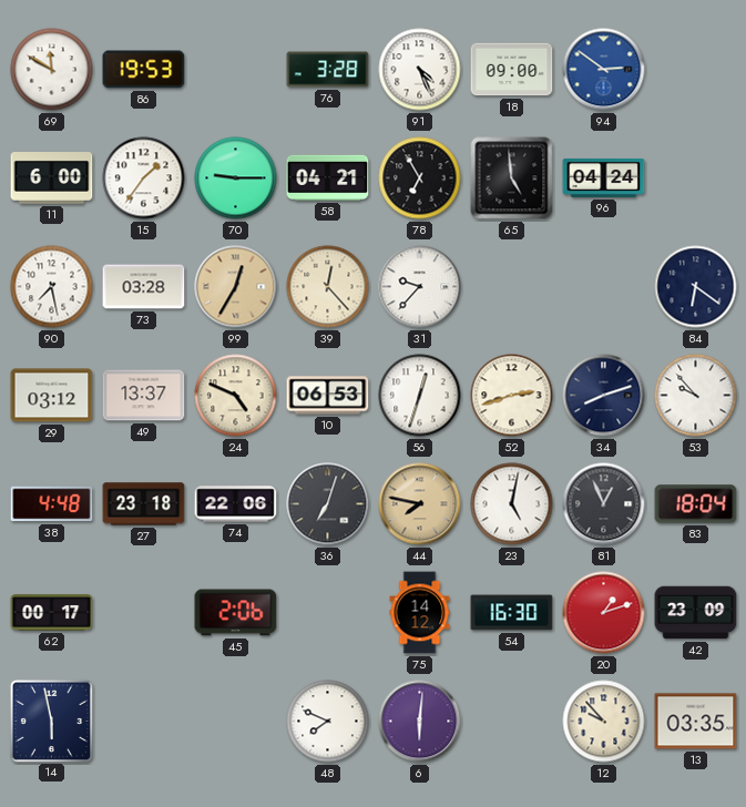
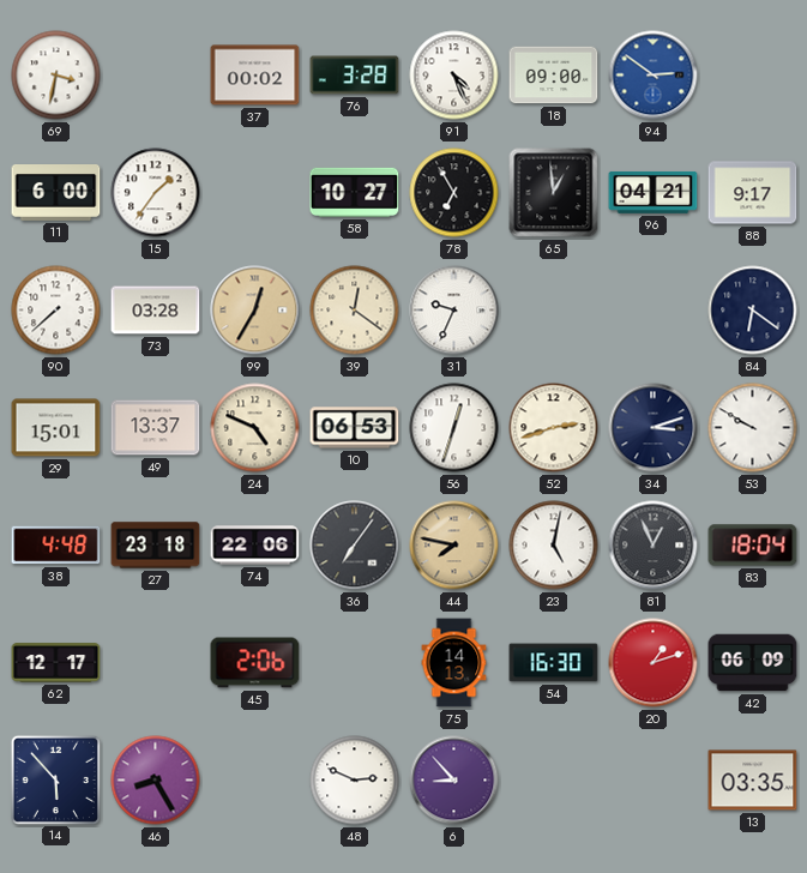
69: 11:50 -> 3:32 (56, 76)
86: 19:53 -> none (144, 70)
37: none -> 00:02 (255, 76)
70: 9:15 -> none (236, 178)
58: 04:21 -> 10:27 (355, 192)
65: 4:59 -> 12:59 (554, 193)
96: 04:24 -> 04:21 (654, 192)
88: none -> 9:17 (753, 193)
90: 7:28 -> 7:38 (56, 311)
39: 12:23 -> 12:21 (355, 311)
31: 9:37 -> 9:34 (454, 311)
29: 03:12 -> 15:01 (56, 428)
34: 8:12 -> 3:12 (654, 428)
53: 9:53 -> 9:50 (753, 428)
36: 7:03 -> 7:06 (355, 546)
62: 00:17 -> 12:17 (56, 663)
75: 14:12 -> 14:13 (454, 663)
42: 23:09 -> 06:09 (753, 663)
14: 5:58 -> 5:53 (55, 779)
46: none -> 8:25 (156, 781)
48: 7:49 -> 2:49 (355, 781)
6: 6:01 -> 8:53 (454, 781)
12: 9:53 -> none (604, 722)
